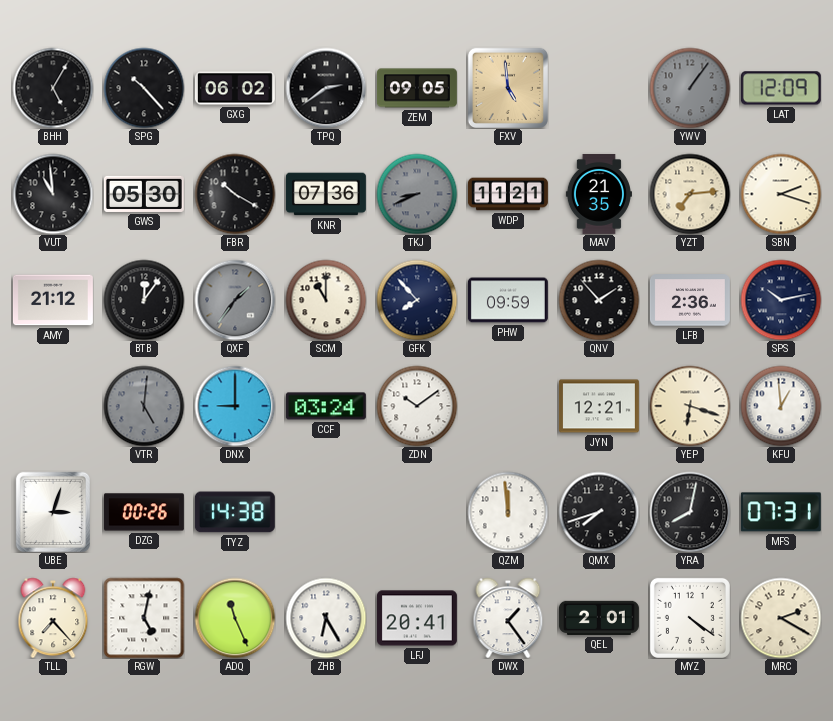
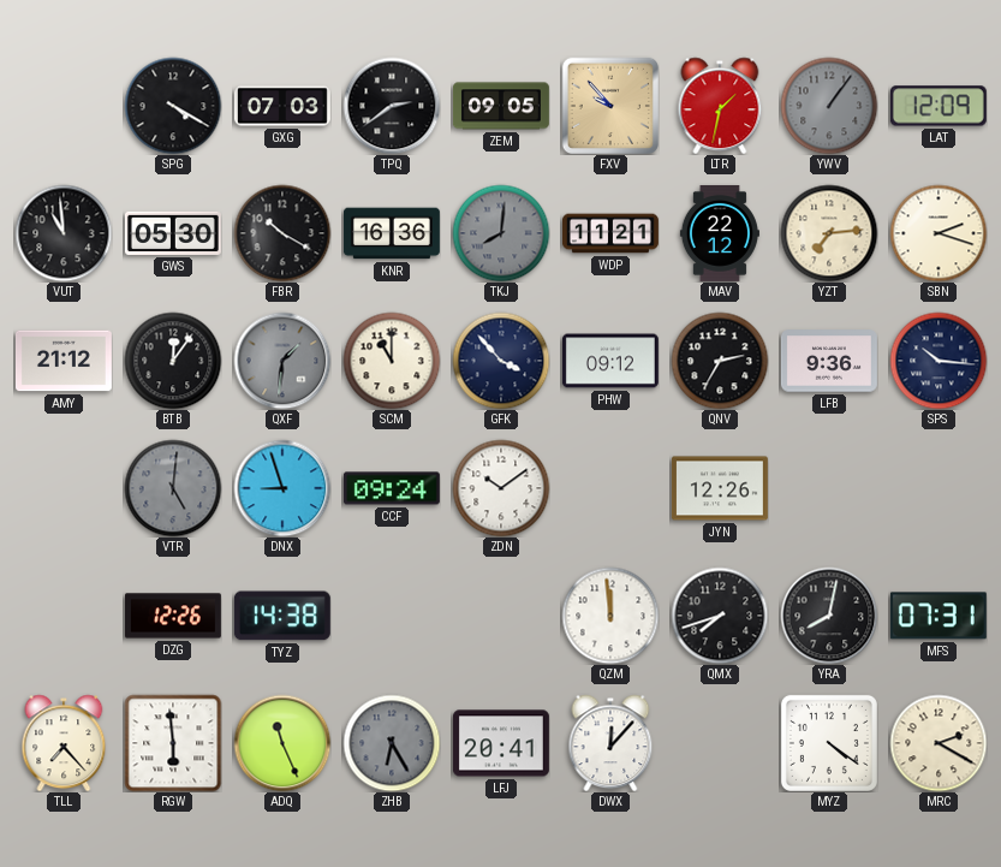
BHH: 5:05 -> none (53, 88)
SPG: 10:23 -> 4:20 (173, 106)
GXG: 06:02 -> 07:03 (282, 106)
FXV: 4:59 -> 9:53 (610, 106)
LTR: none -> 1:32 (720, 106)
KNR: 07:36 -> 16:36 (392, 233)
TKJ: 8:41 -> 8:01 (501, 233)
MAV: 21:35 -> 22:12 (720, 233)
QXF: 1:36 -> 1:31 (282, 361)
GFK: 7:53 -> 3:53 (501, 361)
PHW: 09:59 -> 09:12 (610, 361)
QNV: 1:53 -> 2:35 (720, 361)
LFB: 2:36 -> 9:36 (829, 361)
SPS: 10:13 -> 10:16 (939, 361)
DNX: 9:00 -> 8:57 (282, 488)
CCF: 03:24 -> 09:24 (392, 488)
JYN: 12:21 -> 12:26 (720, 488)
YEP: 6:18 -> none (690, 406)
KFU: 12:59 -> none (781, 406)
UBE: 3:03 -> none (52, 511)
DZG: 00:26 -> 12:26 (173, 616)
RGW: 5:02 -> 5:59 (173, 743)
ZHB dial: white -> grey (392, 743)
DWX: 1:24 -> 12:07 (610, 743)
QEL: 2:01 -> none (599, 618)
